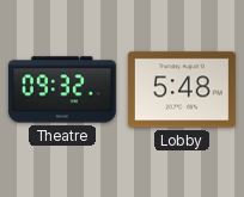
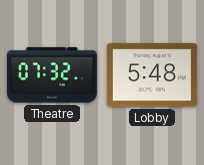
Theatre: 09:32 -> 07:32 (52, 75)
